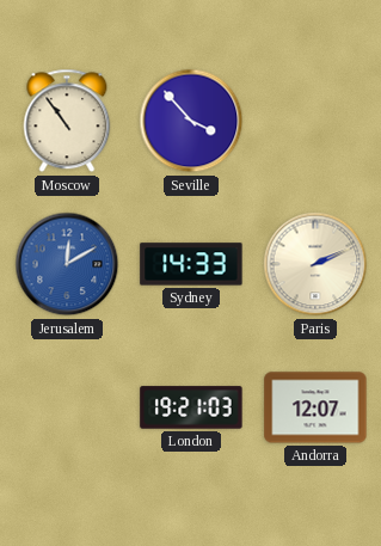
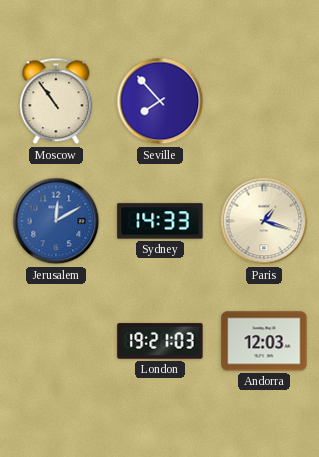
Seville: 3:53 -> 7:53 (160, 101)
Paris: 2:11 -> 1:18 (264, 221)
Andorra: 12:07 -> 12:03 (264, 341)
